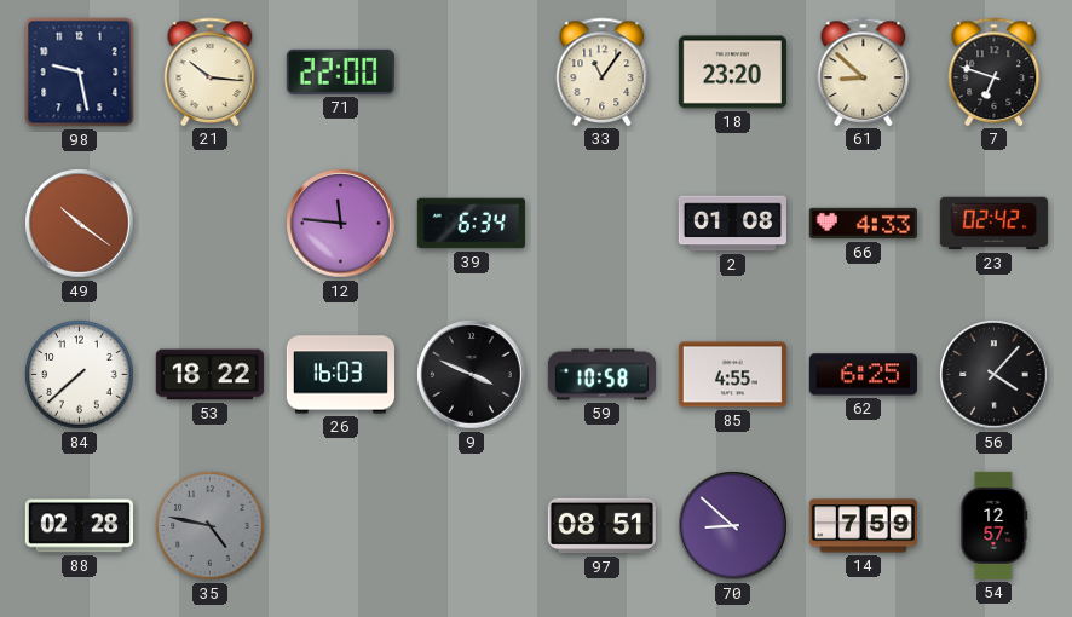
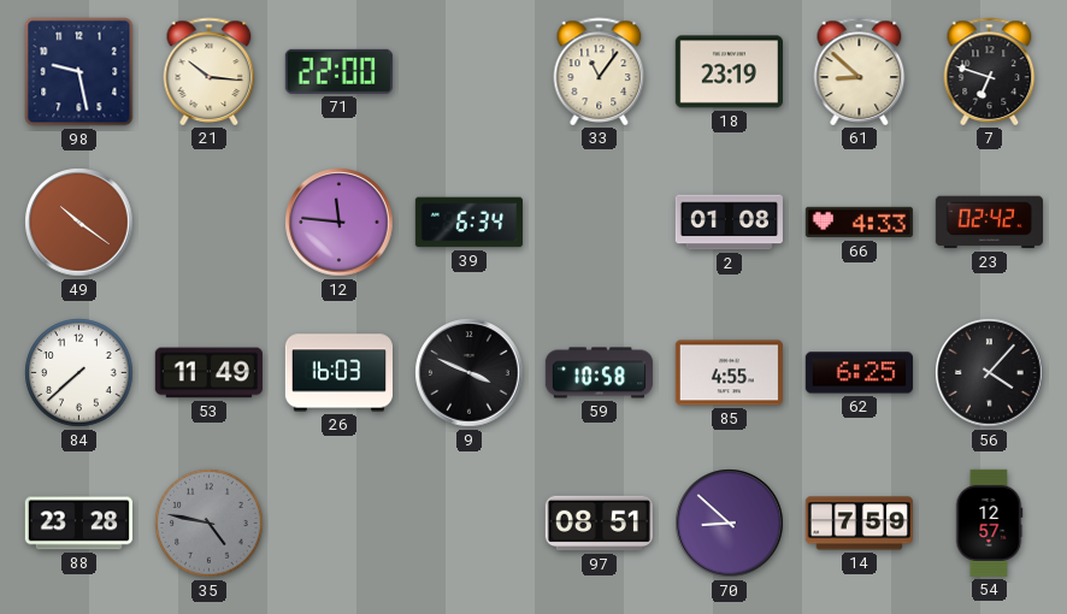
18: 23:20 -> 23:19 (729, 72)
53: 18:22 -> 11:49 (208, 373)
88: 02:28 -> 23:28 (78, 524)
